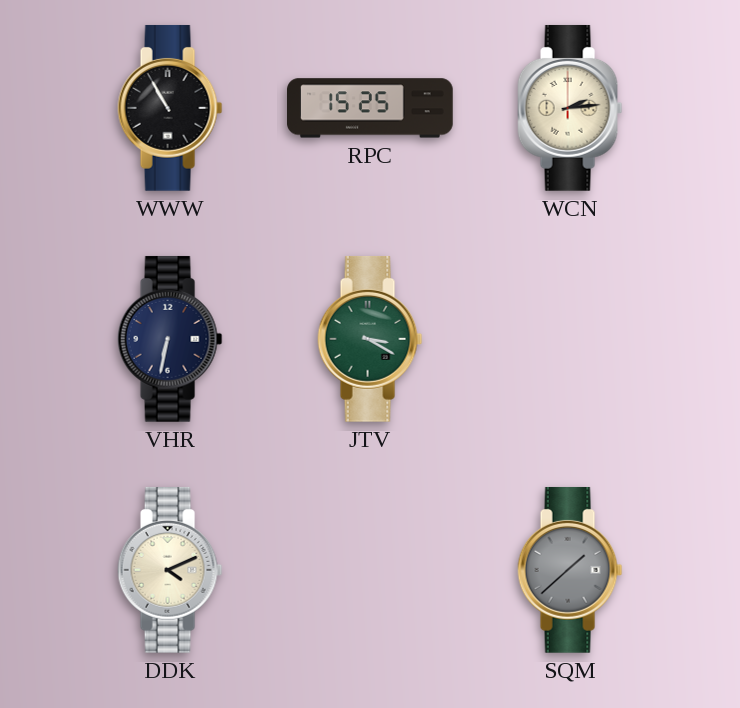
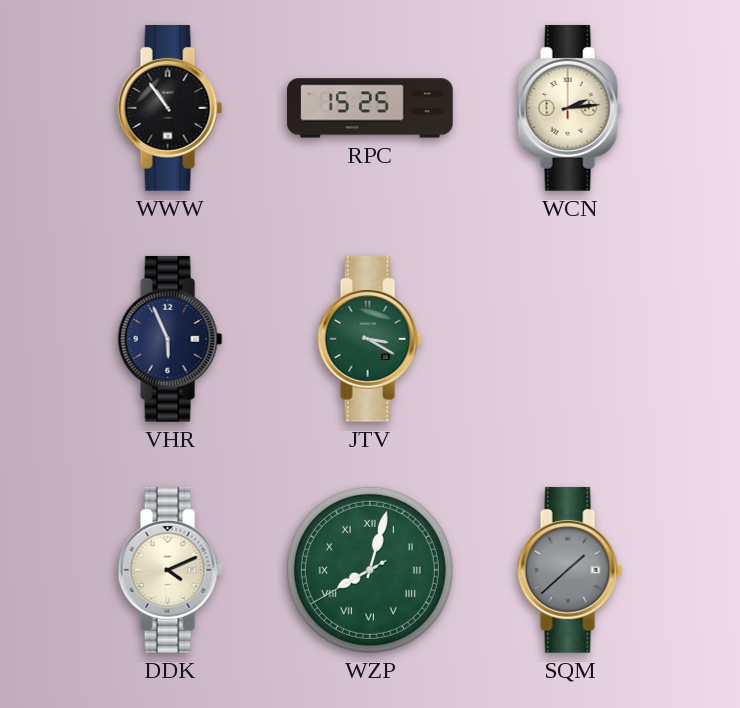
WWW: 10:55 -> 10:54 (170, 108)
VHR: 6:32 -> 5:56 (170, 339)
WZP: none -> 8:02 (370, 570)
